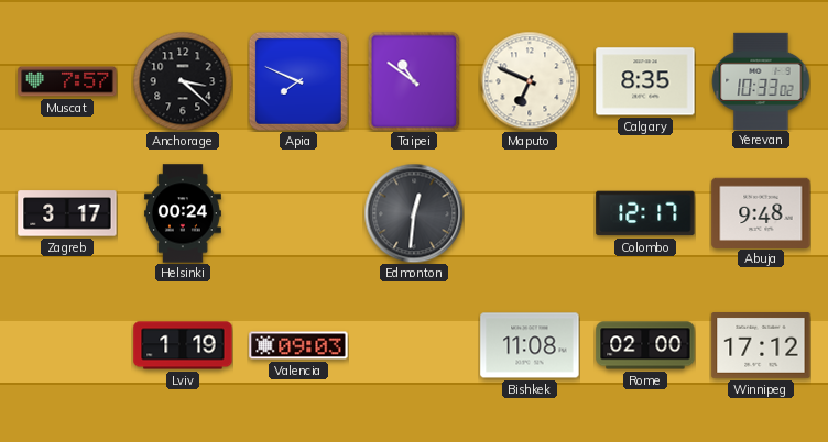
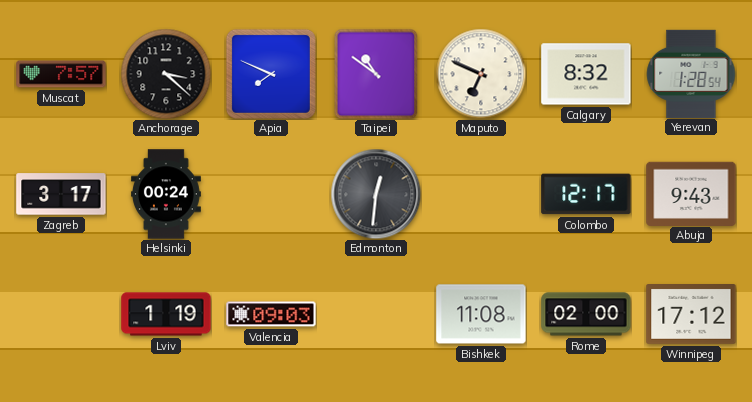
Calgary: 8:35 -> 8:32 (586, 74)
Yerevan: 10:33 -> 1:28 (691, 73)
Abuja: 9:48 -> 9:43 (691, 193)
